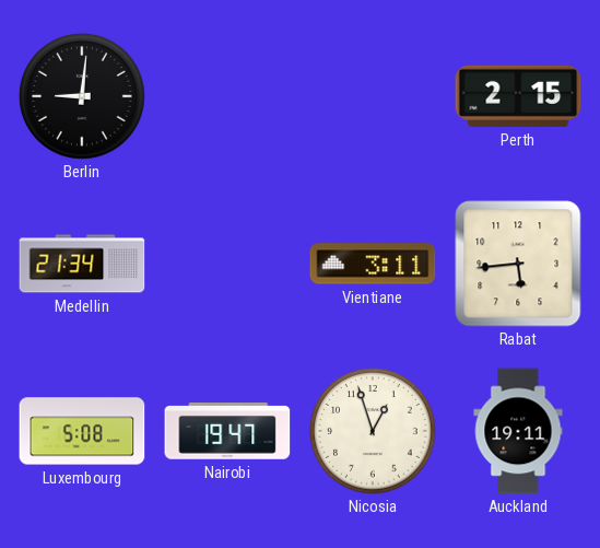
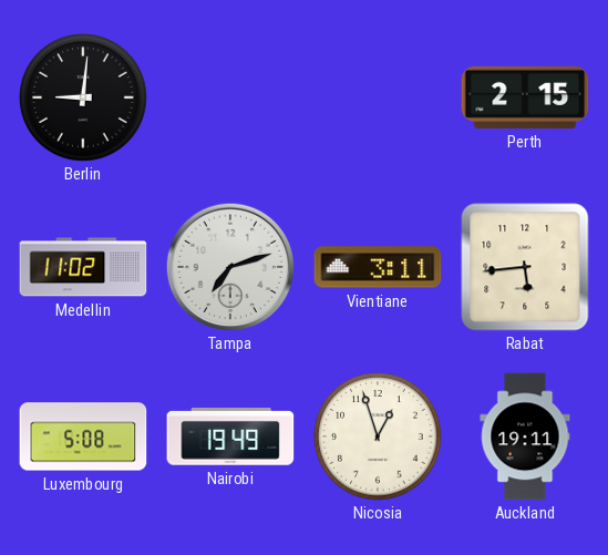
Medellin: 21:34 -> 11:02 (83, 267)
Tampa: none -> 7:12 (229, 266)
Nairobi: 19:47 -> 19:49 (230, 436)
